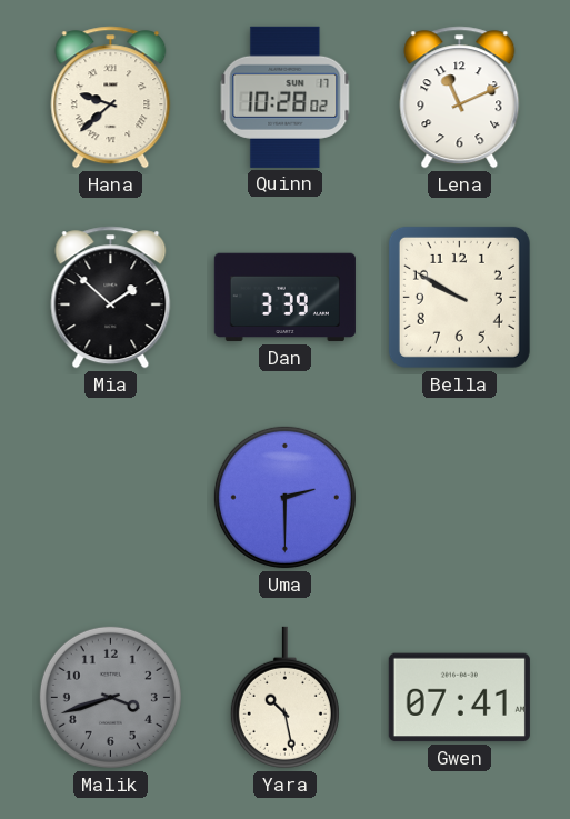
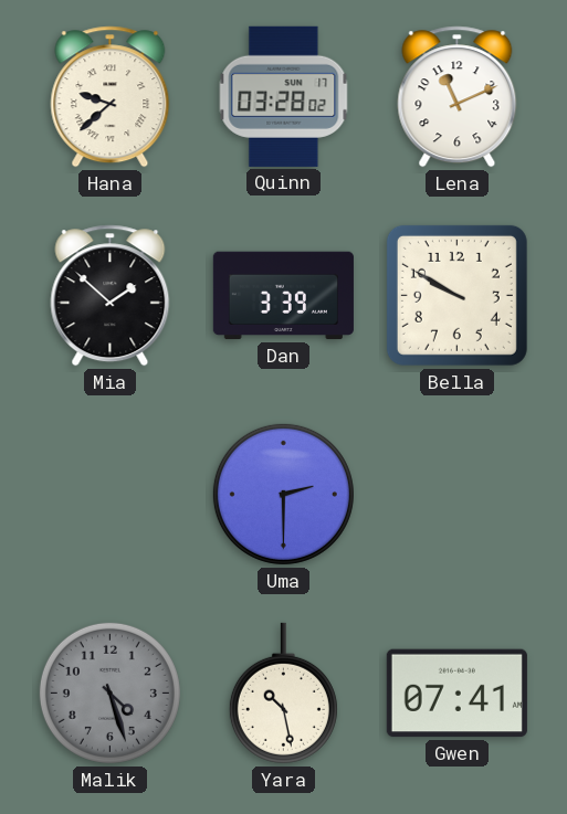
Quinn: 10:28 -> 03:28 (284, 96)
Malik: 3:42 -> 4:27 (109, 693)
